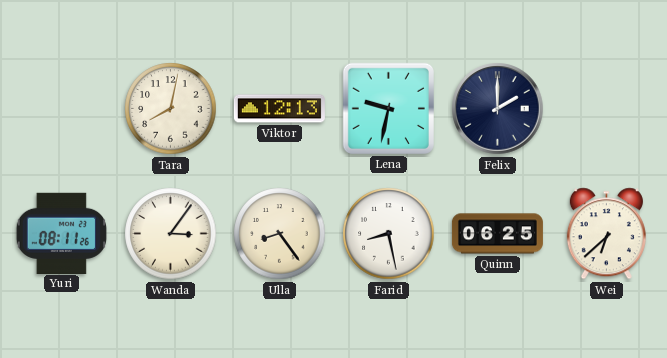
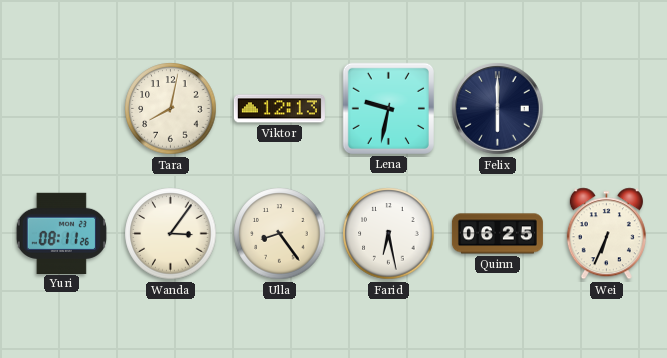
Felix: 2:00 -> 6:00 (498, 109)
Farid: 8:28 -> 6:28 (389, 234)
Wei: 6:38 -> 6:34 (606, 234)
